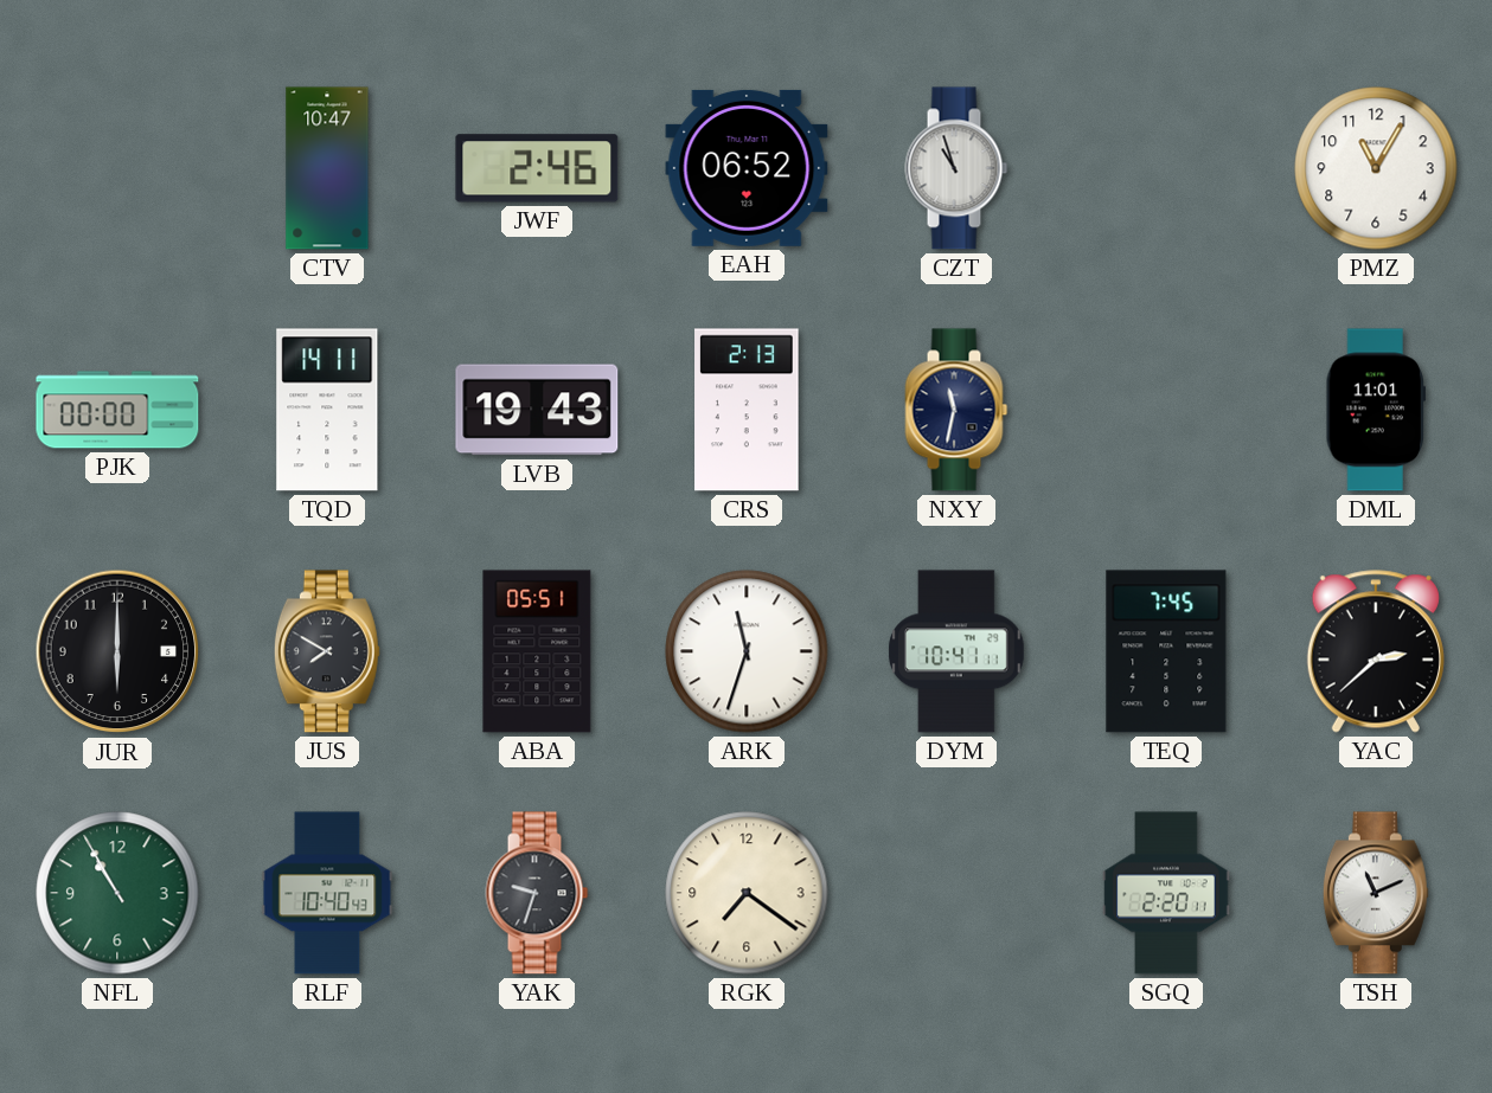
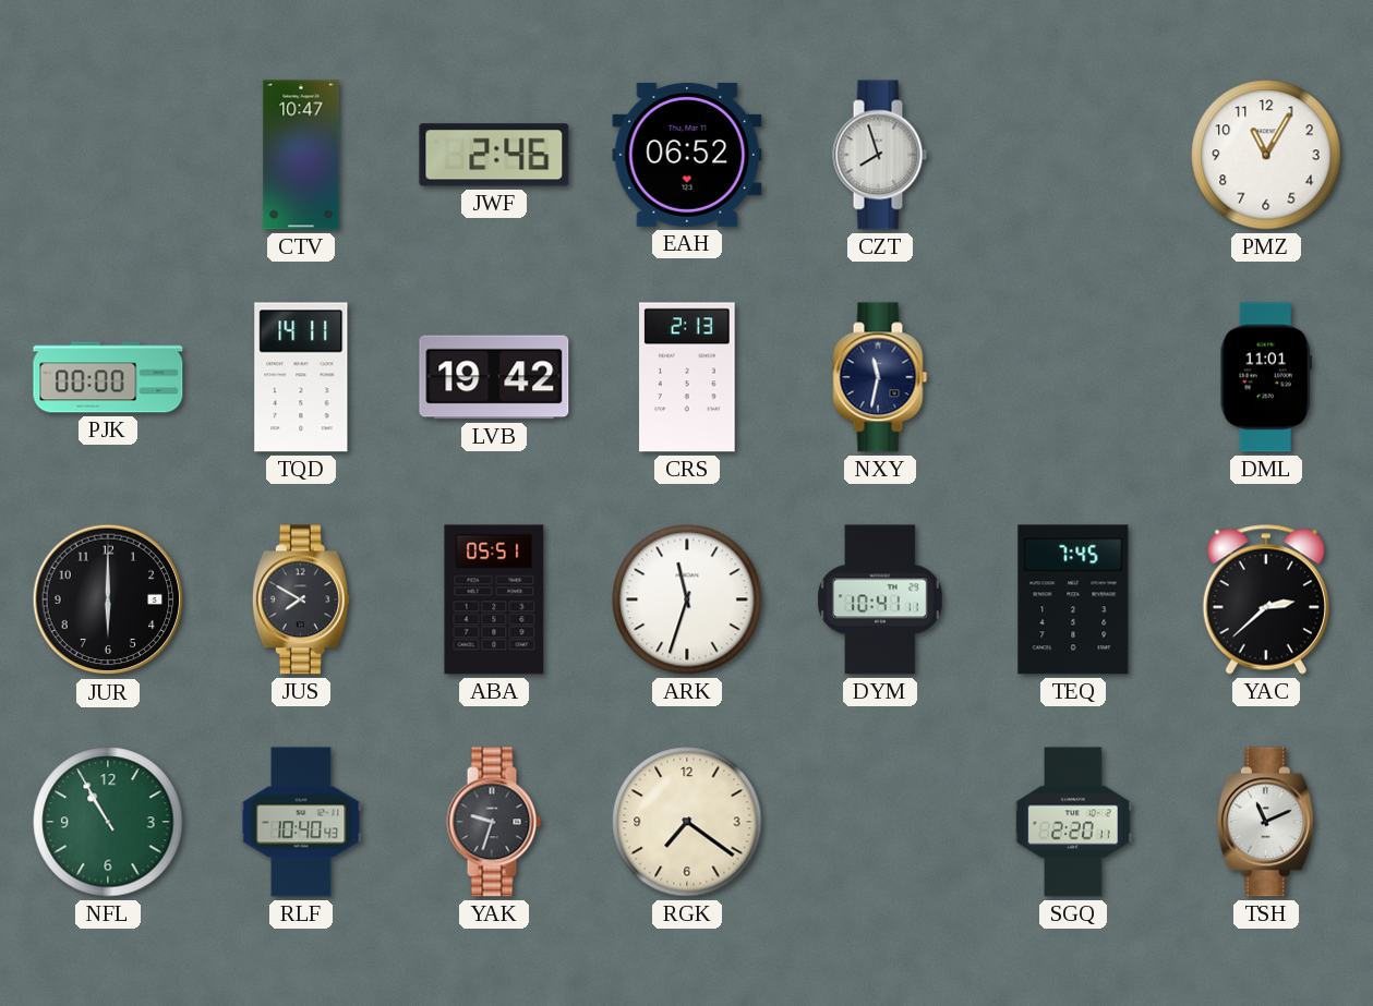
CZT: 10:57 -> 7:57 (880, 155)
LVB: 19:43 -> 19:42 (494, 377)
